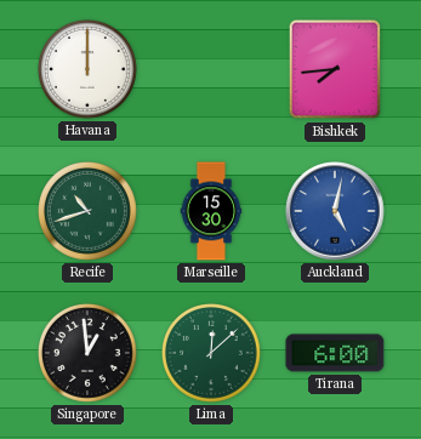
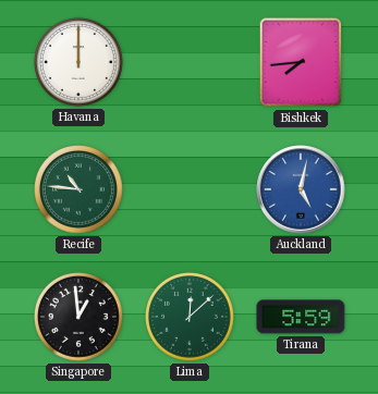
Recife: 10:42 -> 10:46 (80, 190)
Marseille: 15:30 -> none (211, 211)
Tirana: 6:00 -> 5:59 (301, 317)
